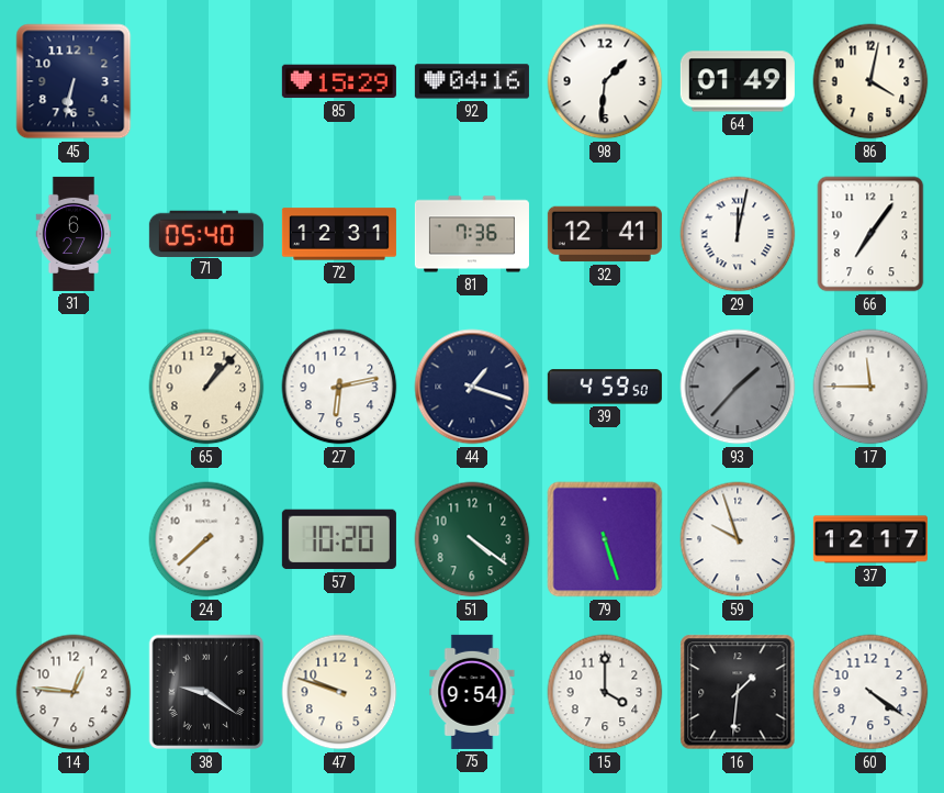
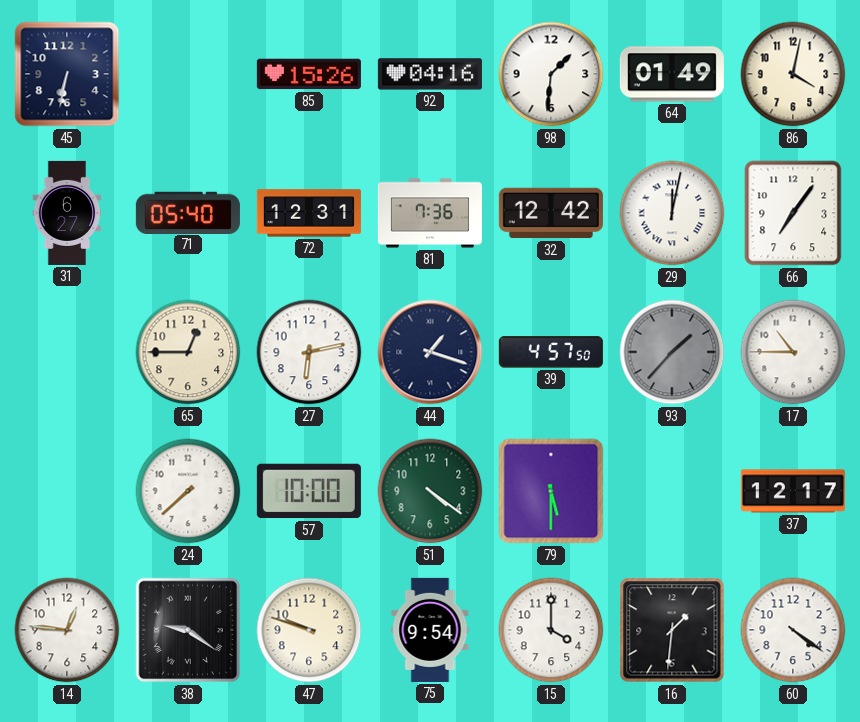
85: 15:29 -> 15:26 (309, 74)
32: 12:41 -> 12:42 (551, 213)
65: 1:07 -> 12:45 (188, 352)
39: 4:59 -> 4:57 (551, 352)
17: 11:45 -> 10:45 (793, 352)
57: 10:20 -> 10:00 (309, 491)
79: 5:27 -> 5:30 (551, 491)
59: 9:57 -> none (738, 539)
